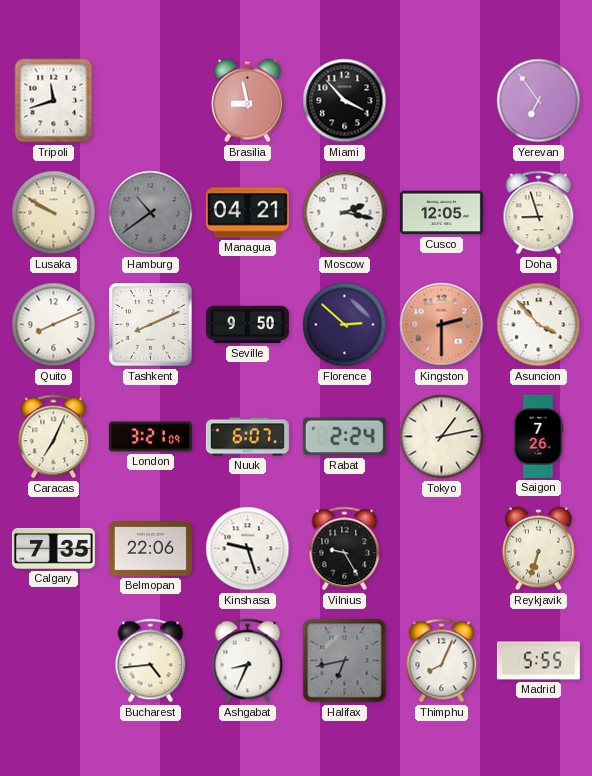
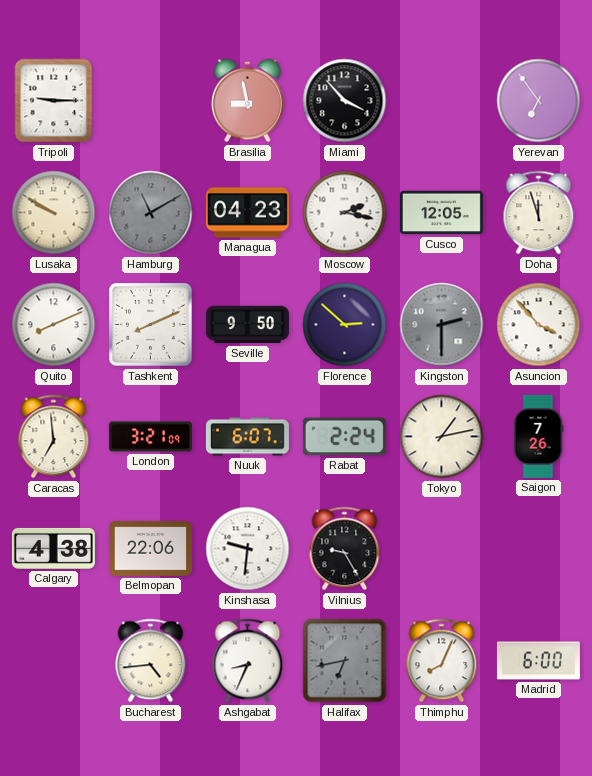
Tripoli: 11:42 -> 9:15 (54, 101)
Hamburg: 10:39 -> 11:10 (151, 213)
Managua: 04:21 -> 04:23 (247, 213)
Doha: 8:57 -> 11:57 (539, 213)
Kingston dial: salmon -> grey (442, 325)
Caracas: 7:04 -> 6:59 (54, 437)
Calgary: 7:35 -> 4:38 (53, 548)
Kinshasa: 9:27 -> 9:31 (248, 549)
Reykjavik: 6:33 -> none (539, 549)
Madrid: 5:55 -> 6:00 (538, 661)
